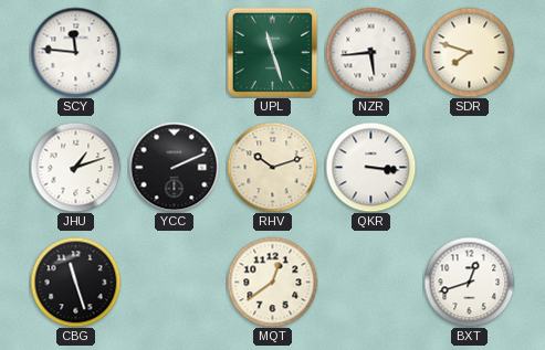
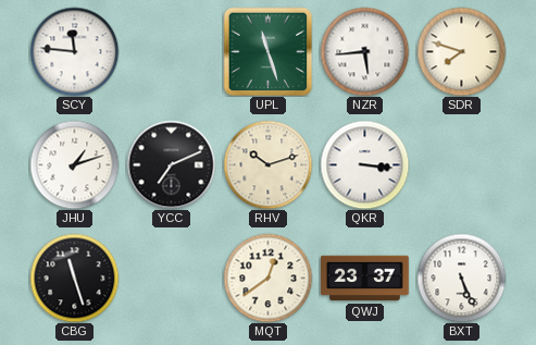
YCC: 2:11 -> 7:11 (171, 164)
QWJ: none -> 23:37 (365, 279)
BXT: 12:42 -> 5:26 (461, 278)
